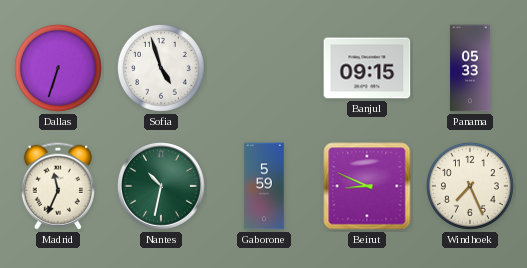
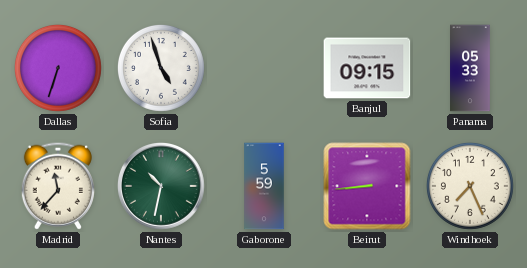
Madrid: 11:34 -> 11:37 (58, 186)
Beirut: 8:49 -> 8:44 (367, 186)
